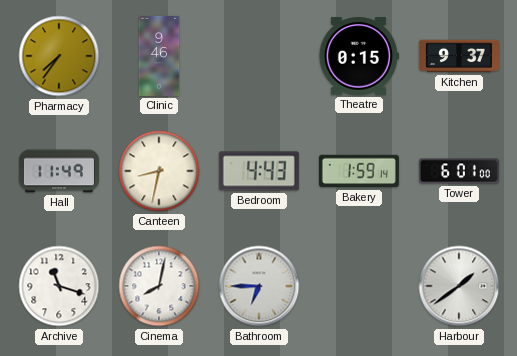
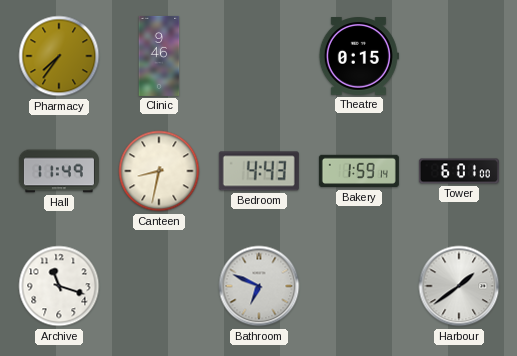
Kitchen: 9:37 -> none (459, 56)
Cinema: 8:02 -> none (159, 286)
Bathroom: 6:45 -> 6:49 (259, 286)
